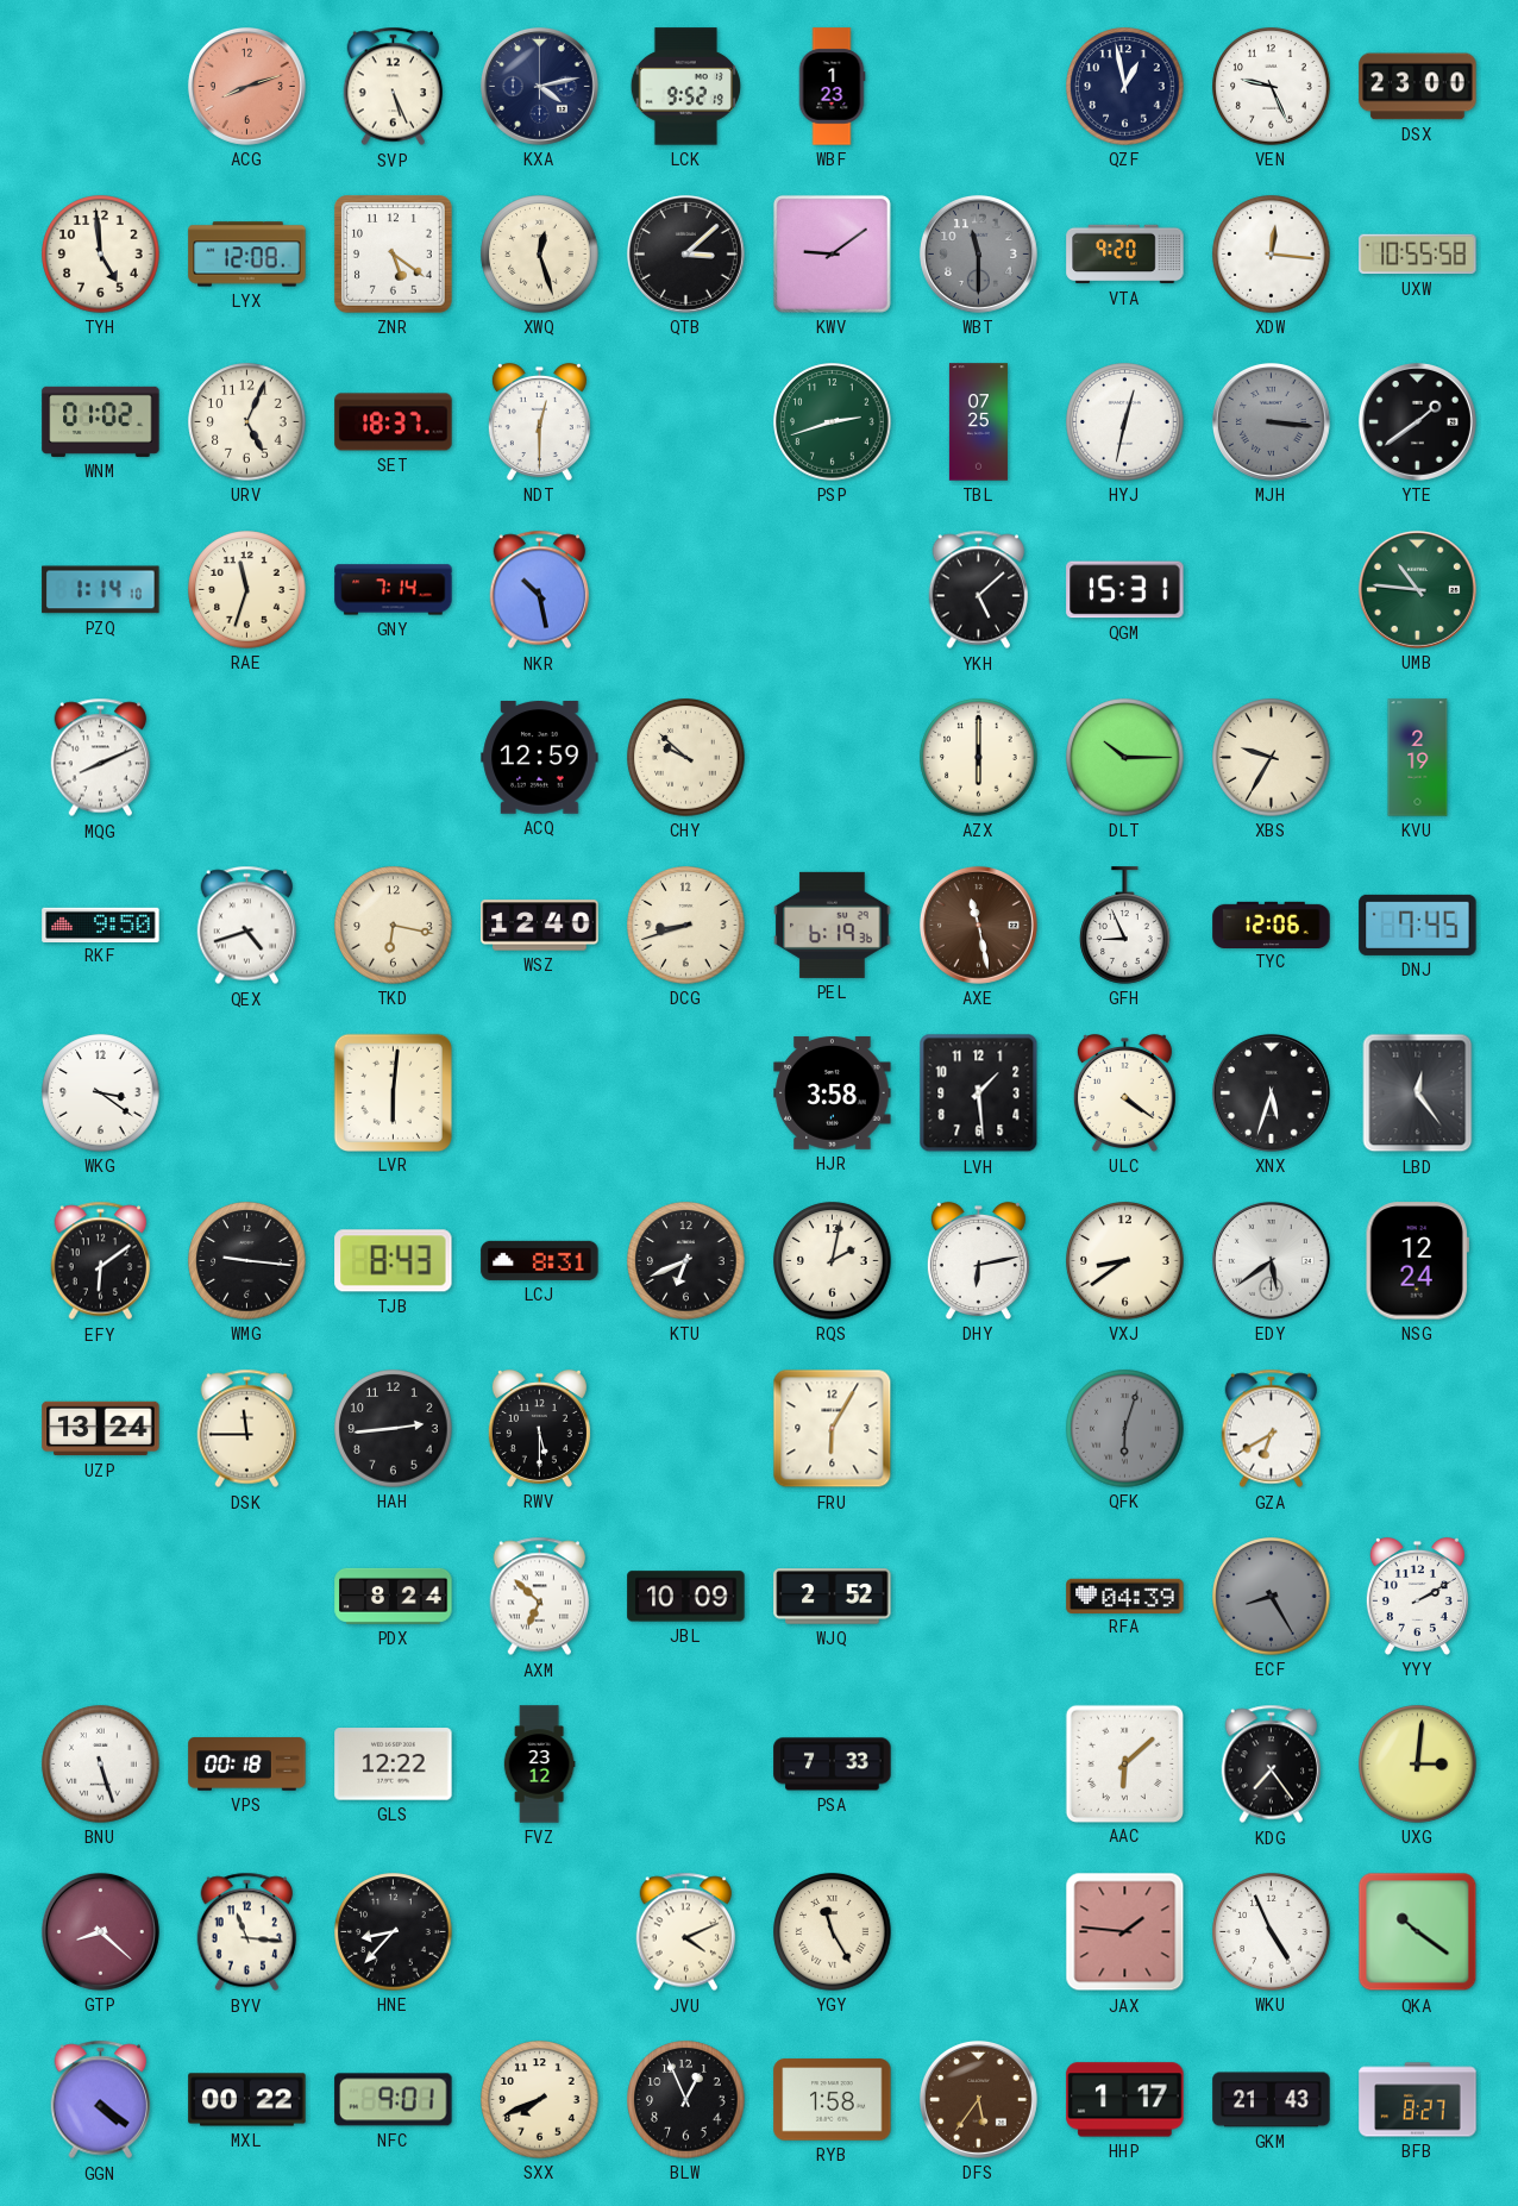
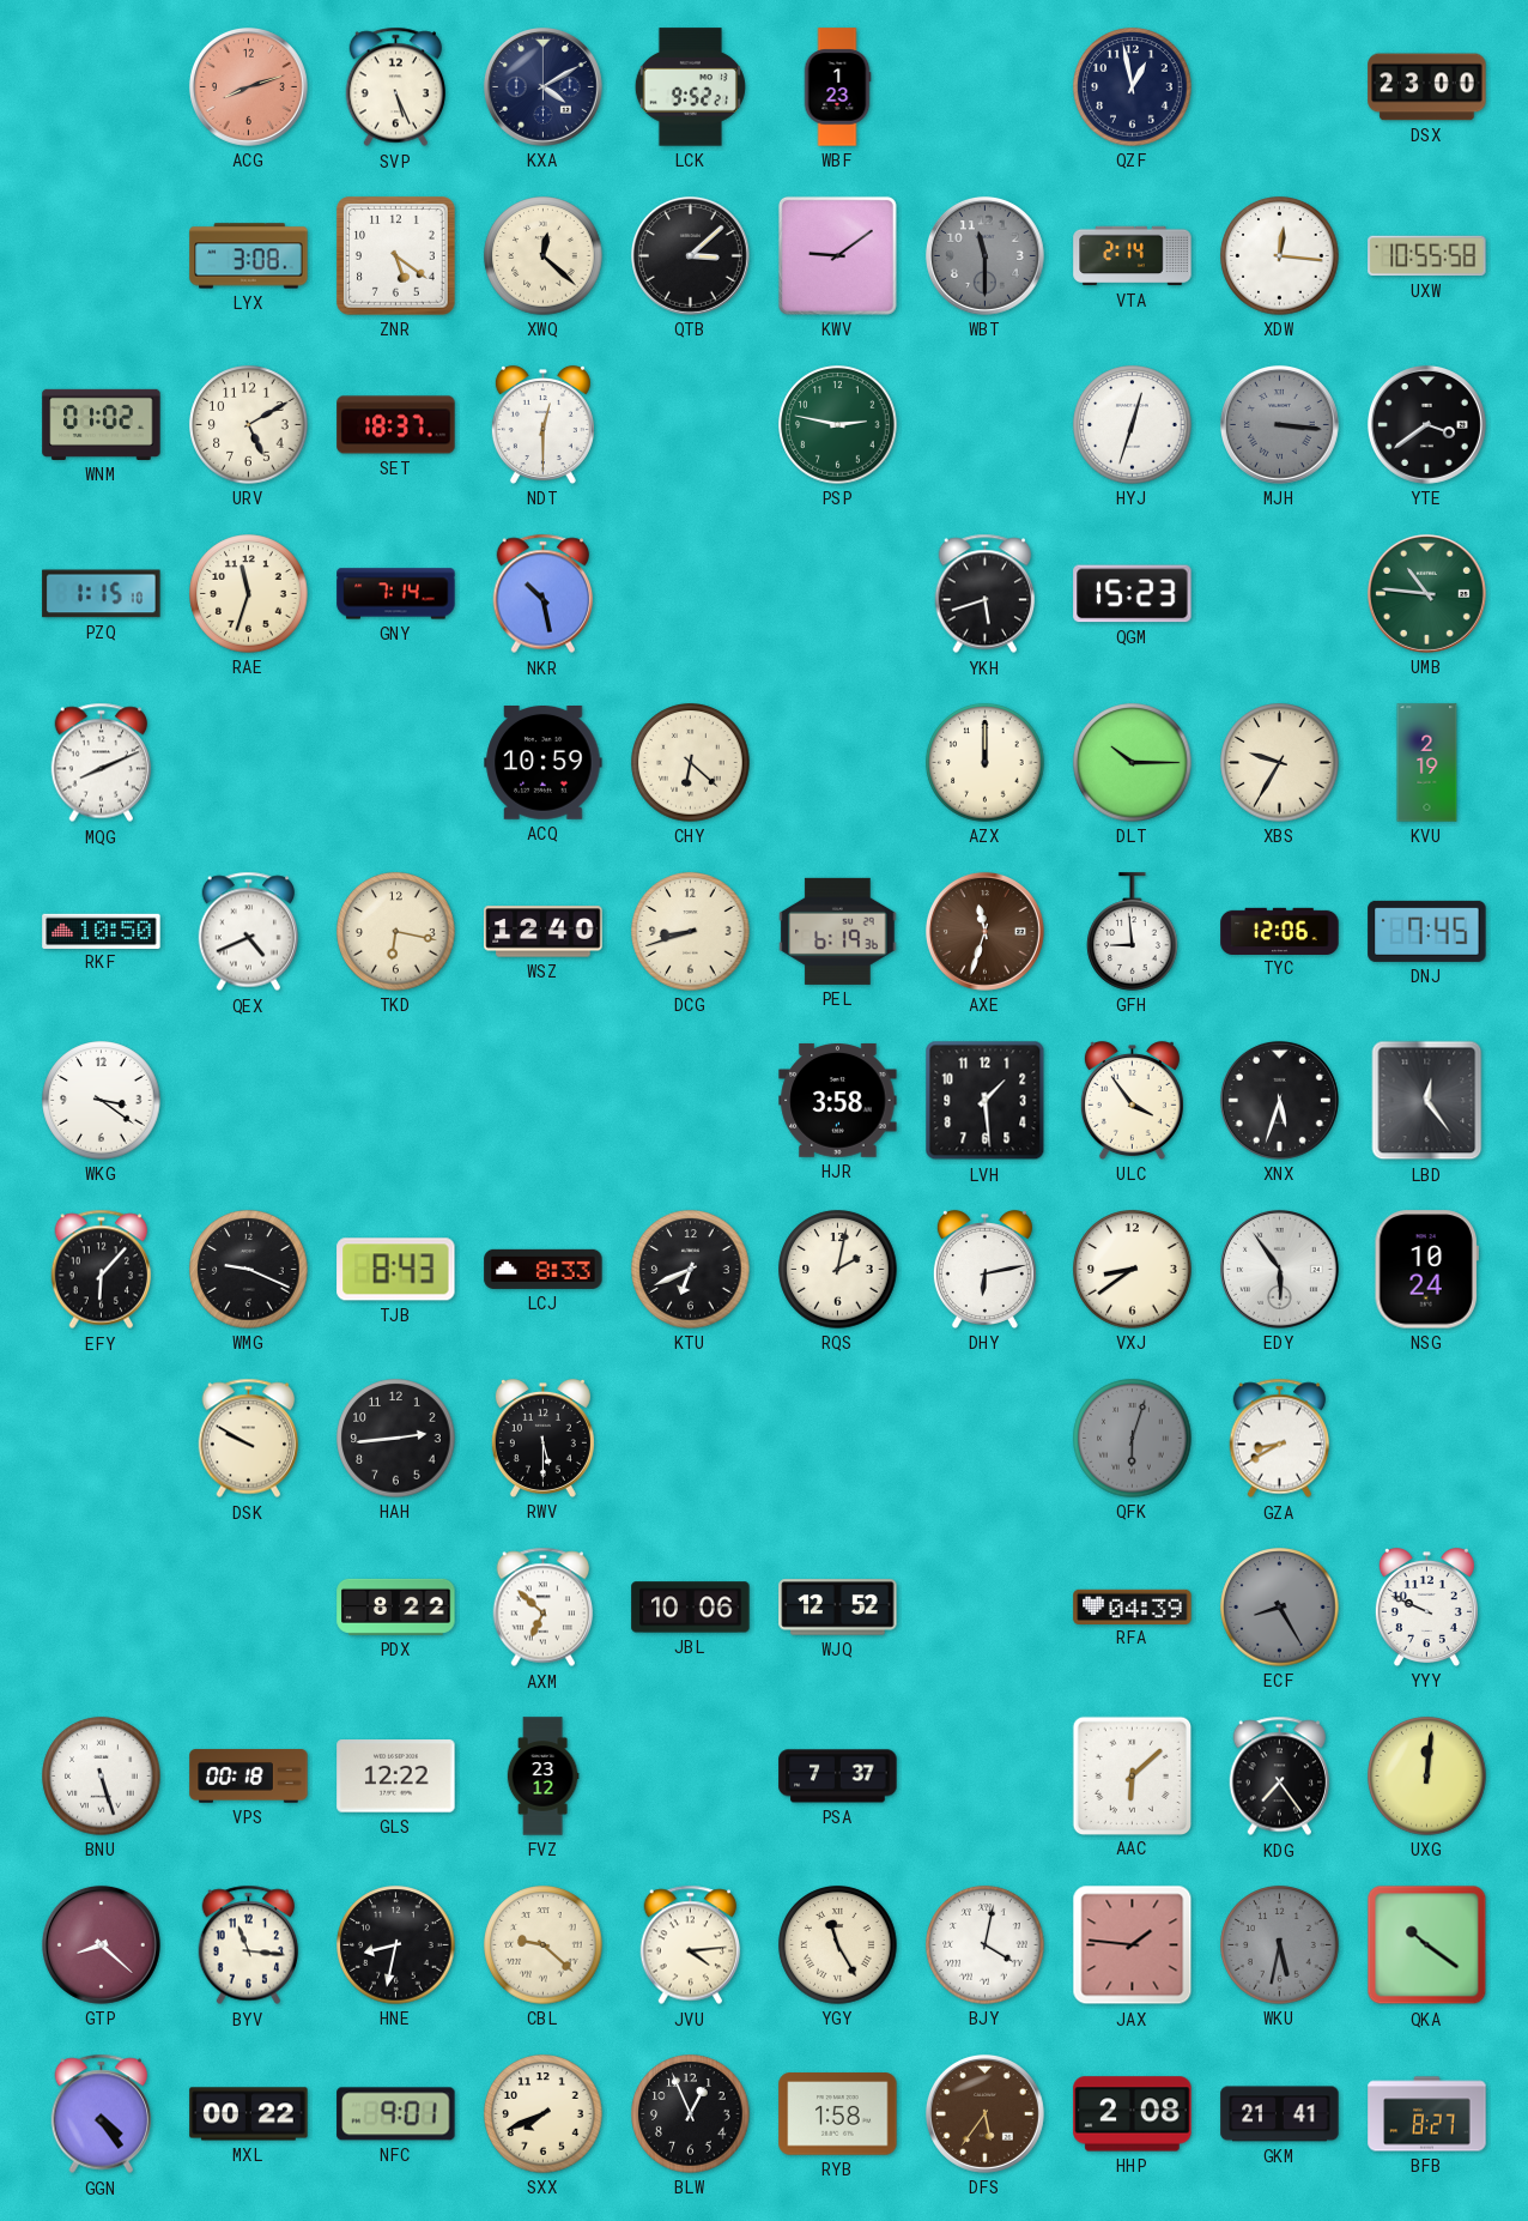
KXA: 4:13 -> 4:10 (542, 86)
LCK: 9:52:19 -> 9:52:21 (690, 87)
VEN: 9:26 -> none (1272, 87)
TYH: 4:59 -> none (101, 255)
LYX: 12:08 -> 3:08 (249, 256)
XWQ: 12:27 -> 12:22 (544, 256)
VTA: 9:20 -> 2:14 (1133, 256)
URV: 5:04 -> 5:10 (249, 425)
PSP: 2:42 -> 2:47 (838, 425)
TBL: 07:25 -> none (978, 422)
HYJ: 12:32 -> 12:33 (1133, 425)
YTE: 1:39 -> 3:39 (1426, 424)
PZQ: 1:14 -> 1:15 (102, 594)
YKH: 5:08 -> 5:42 (986, 594)
QGM: 15:31 -> 15:23 (1133, 594)
ACQ: 12:59 -> 10:59 (544, 763)
CHY: 9:52 -> 6:22 (691, 763)
AZX: 6:00 -> 12:00 (986, 763)
RKF: 9:50 -> 10:50 (102, 931)
QEX: 4:42 -> 4:41 (249, 932)
AXE: 11:28 -> 11:33 (984, 931)
GFH: 8:56 -> 8:59 (1133, 932)
LVR: 6:01 -> none (393, 1092)
ULC: 4:21 -> 3:54 (1132, 1100)
EFY: 6:09 -> 6:07 (102, 1270)
WMG: 9:16 -> 9:19 (249, 1270)
LCJ: 8:31 -> 8:33 (544, 1269)
EDY: 5:39 -> 5:54 (1279, 1269)
NSG: 12:24 -> 10:24 (1426, 1270)
UZP: 13:24 -> none (101, 1429)
DSK: 11:45 -> 9:50 (249, 1439)
FRU: 6:05 -> none (833, 1429)
GZA: 6:40 -> 8:40 (1280, 1439)
PDX: 8:24 -> 8:22 (396, 1606)
JBL: 10:09 -> 10:06 (691, 1608)
WJQ: 2:52 -> 12:52 (838, 1608)
YYY: 2:10 -> 9:49 (1426, 1606)
PSA: 7:33 -> 7:37 (838, 1777)
UXG: 3:01 -> 12:01 (1427, 1777)
HNE: 8:37 -> 8:32 (396, 1945)
CBL: none -> 9:22 (544, 1945)
JVU: 4:11 -> 4:14 (691, 1945)
BJY: none -> 4:02 (986, 1945)
WKU: 4:56 -> 5:32 (1280, 1945)
WKU dial: white -> grey (1280, 1945)
GGN: 4:21 -> 4:24 (102, 2114)
HHP: 1:17 -> 2:08 (1133, 2114)
GKM: 21:43 -> 21:41 (1280, 2114)
